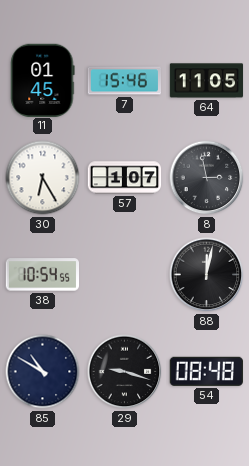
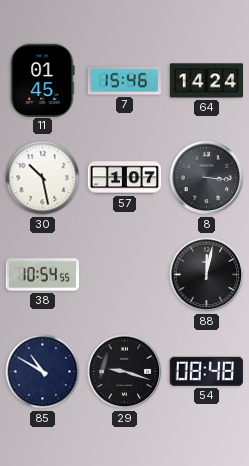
64: 11:05 -> 14:24 (207, 81)
30: 6:25 -> 10:28 (43, 178)
8: 2:58 -> 3:16 (207, 178)
